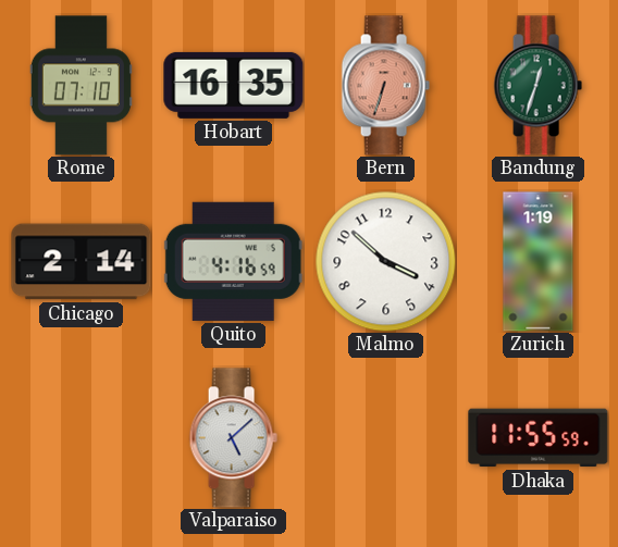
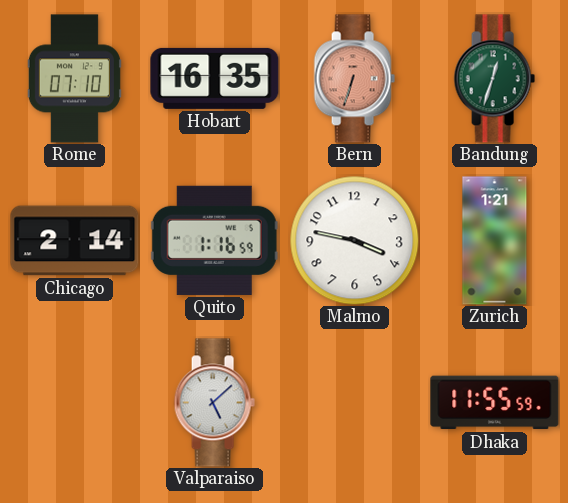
Quito: 4:16 -> 1:16 (214, 240)
Malmo: 3:52 -> 3:47 (354, 240)
Zurich: 1:19 -> 1:21 (495, 241)
